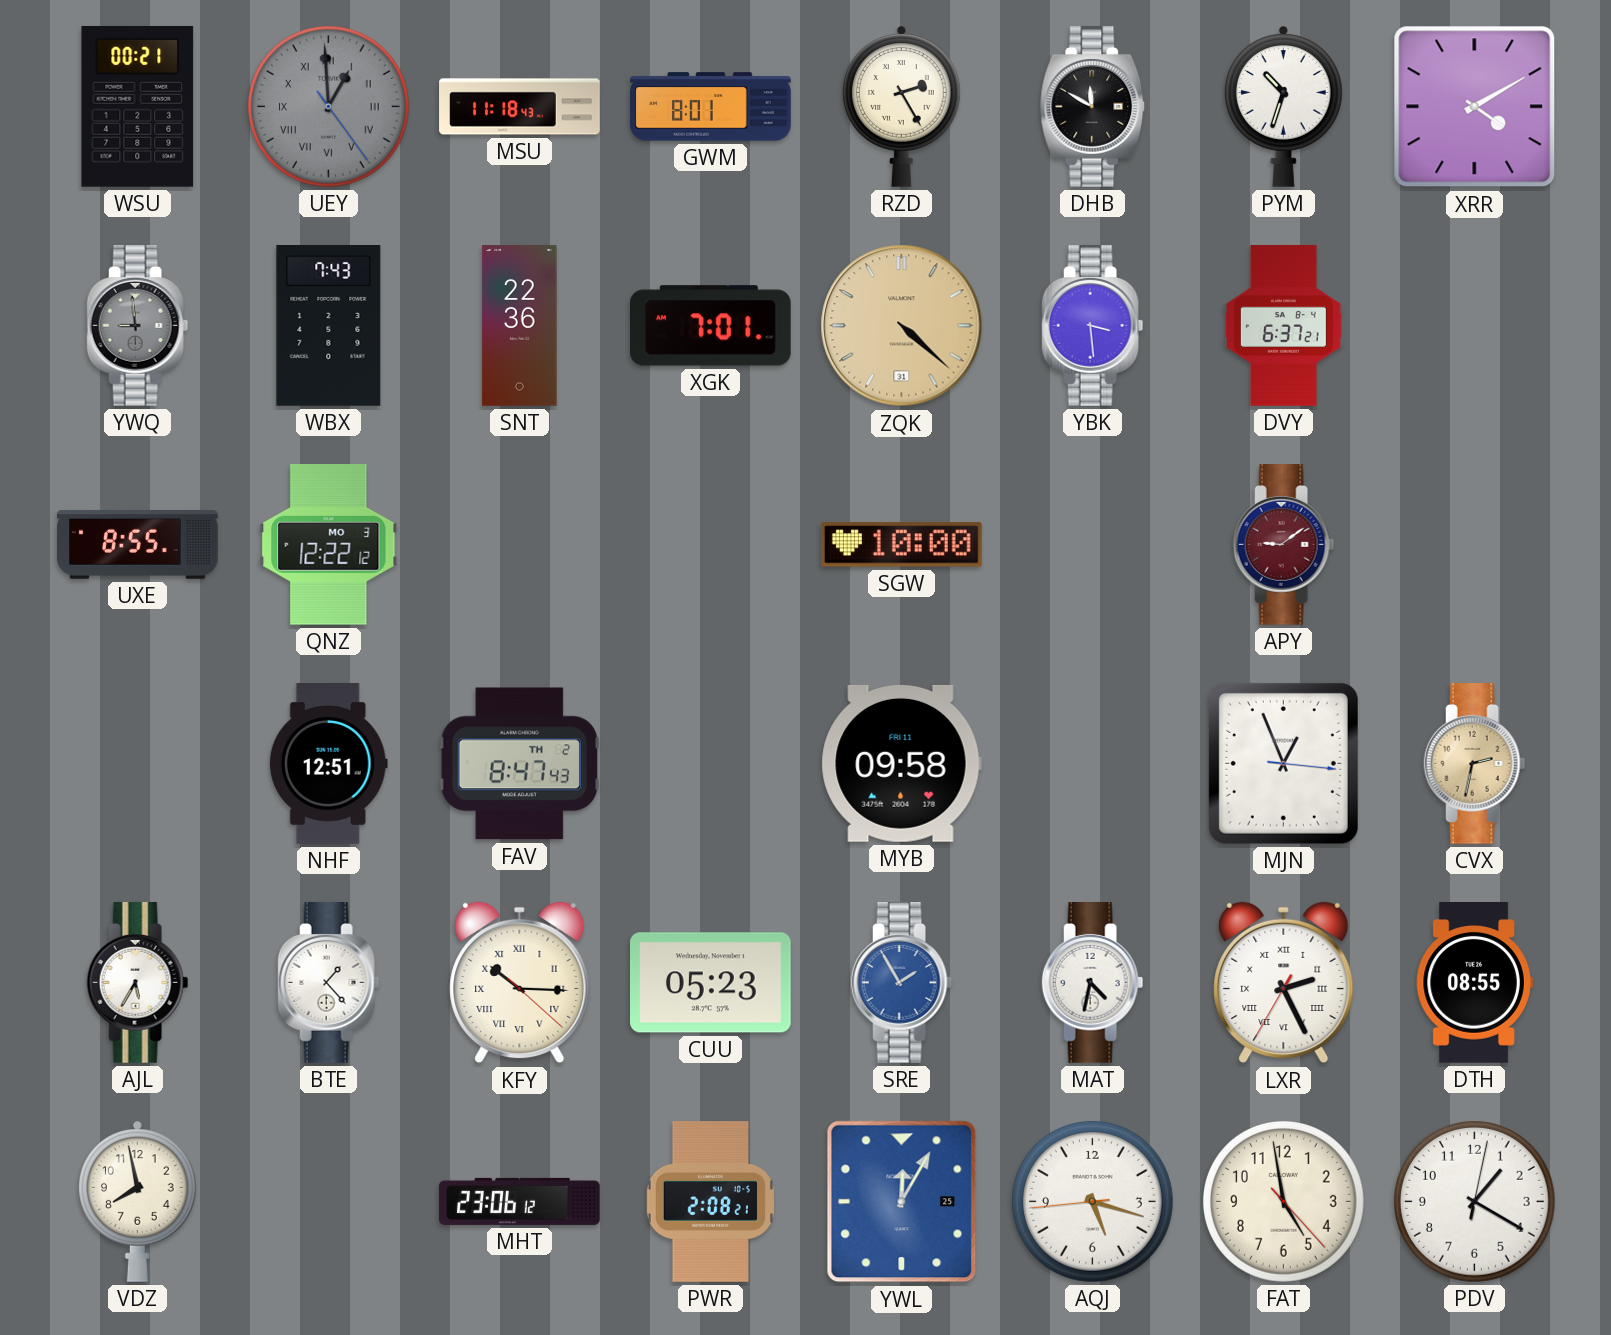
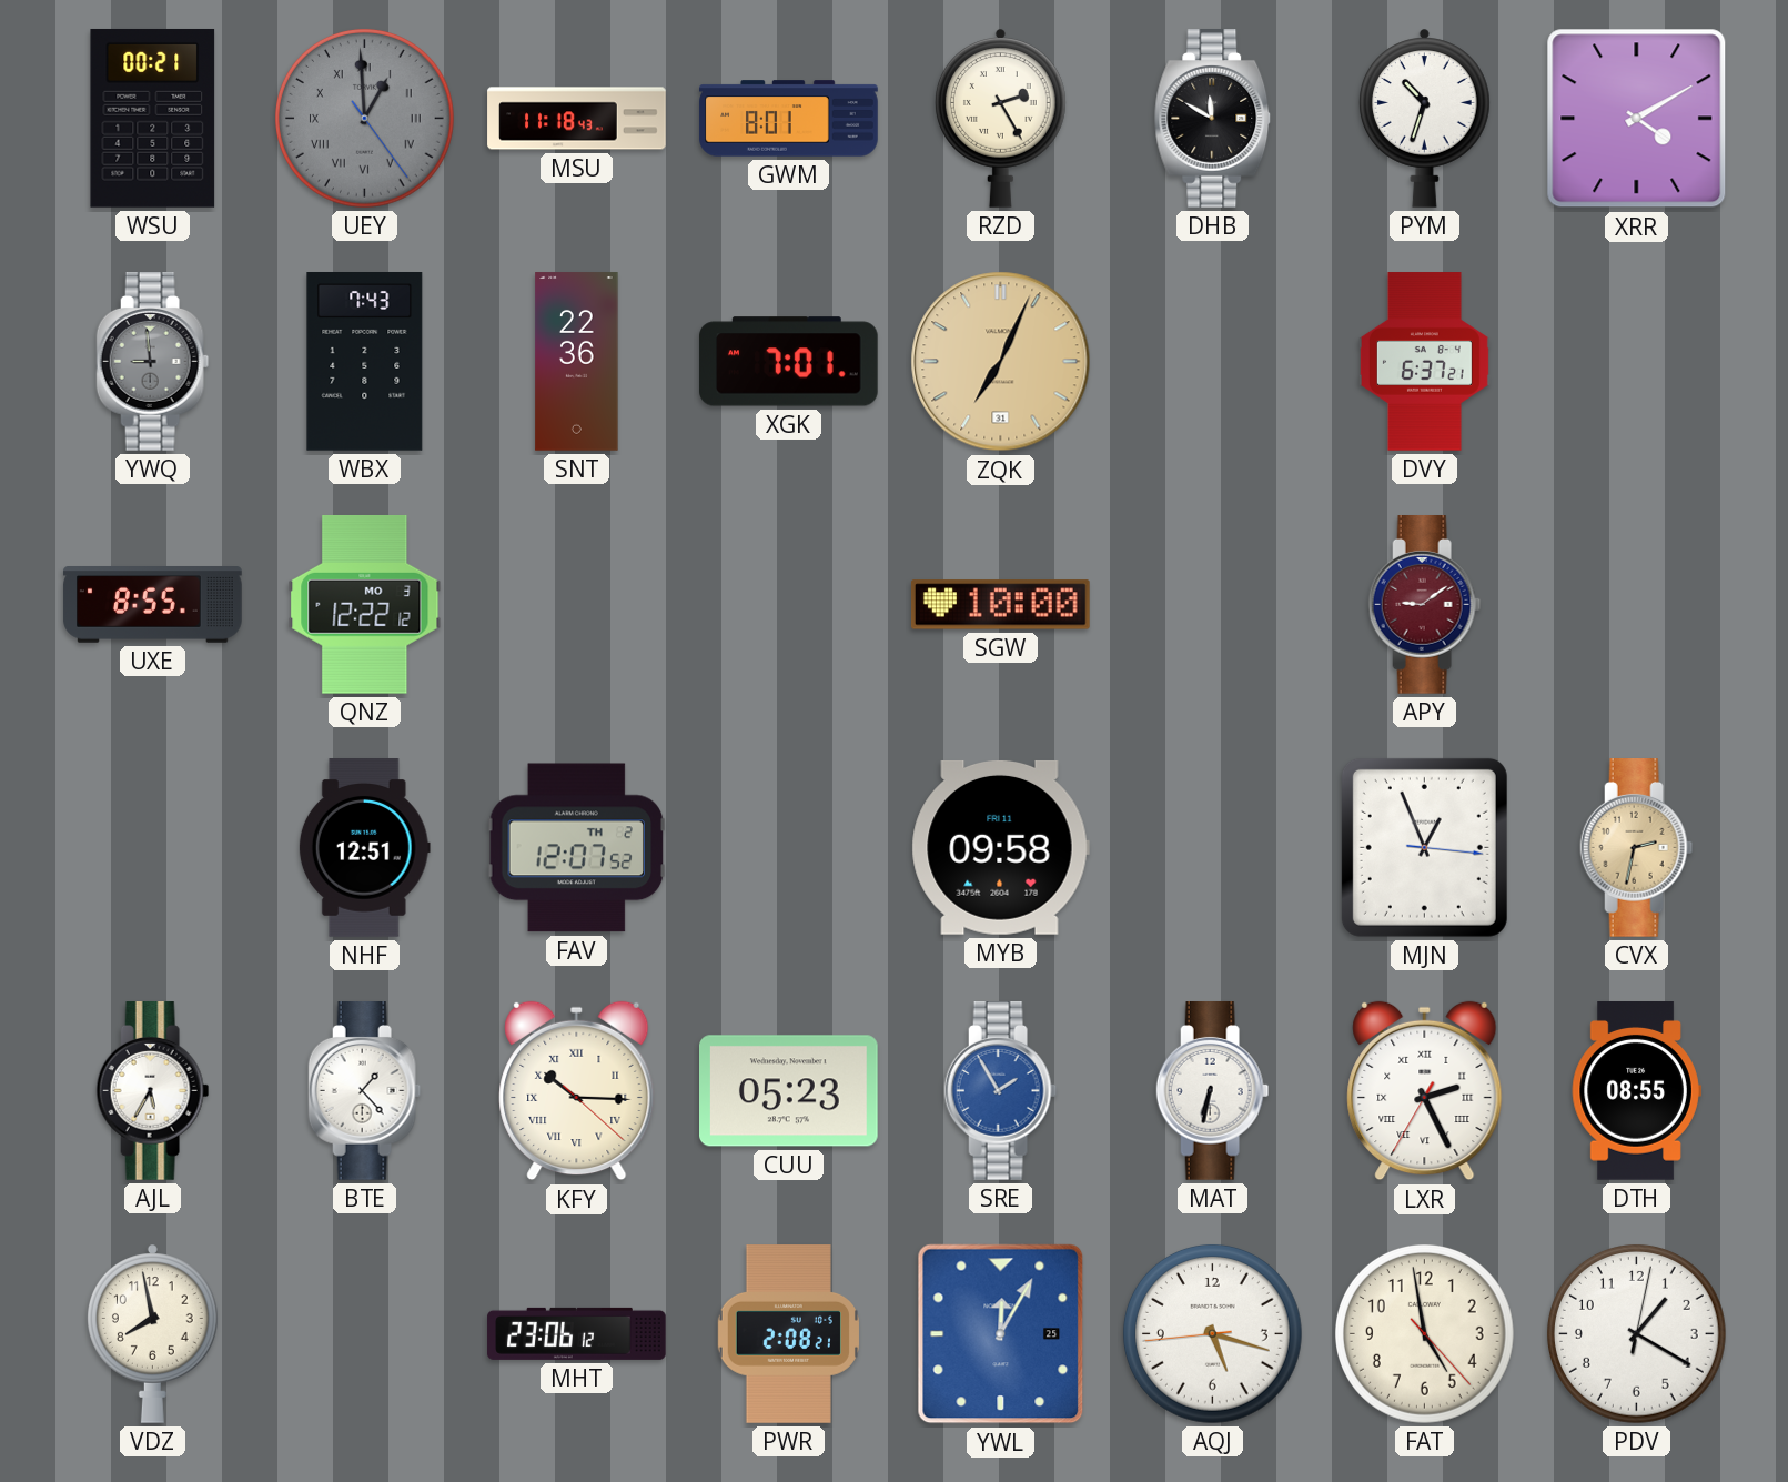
ZQK: 4:22 -> 7:04 (1001, 362)
YBK: 3:29 -> none (1093, 326)
FAV: 8:47 -> 12:07 (577, 848)
MAT: 4:32 -> 6:32 (1213, 1091)
